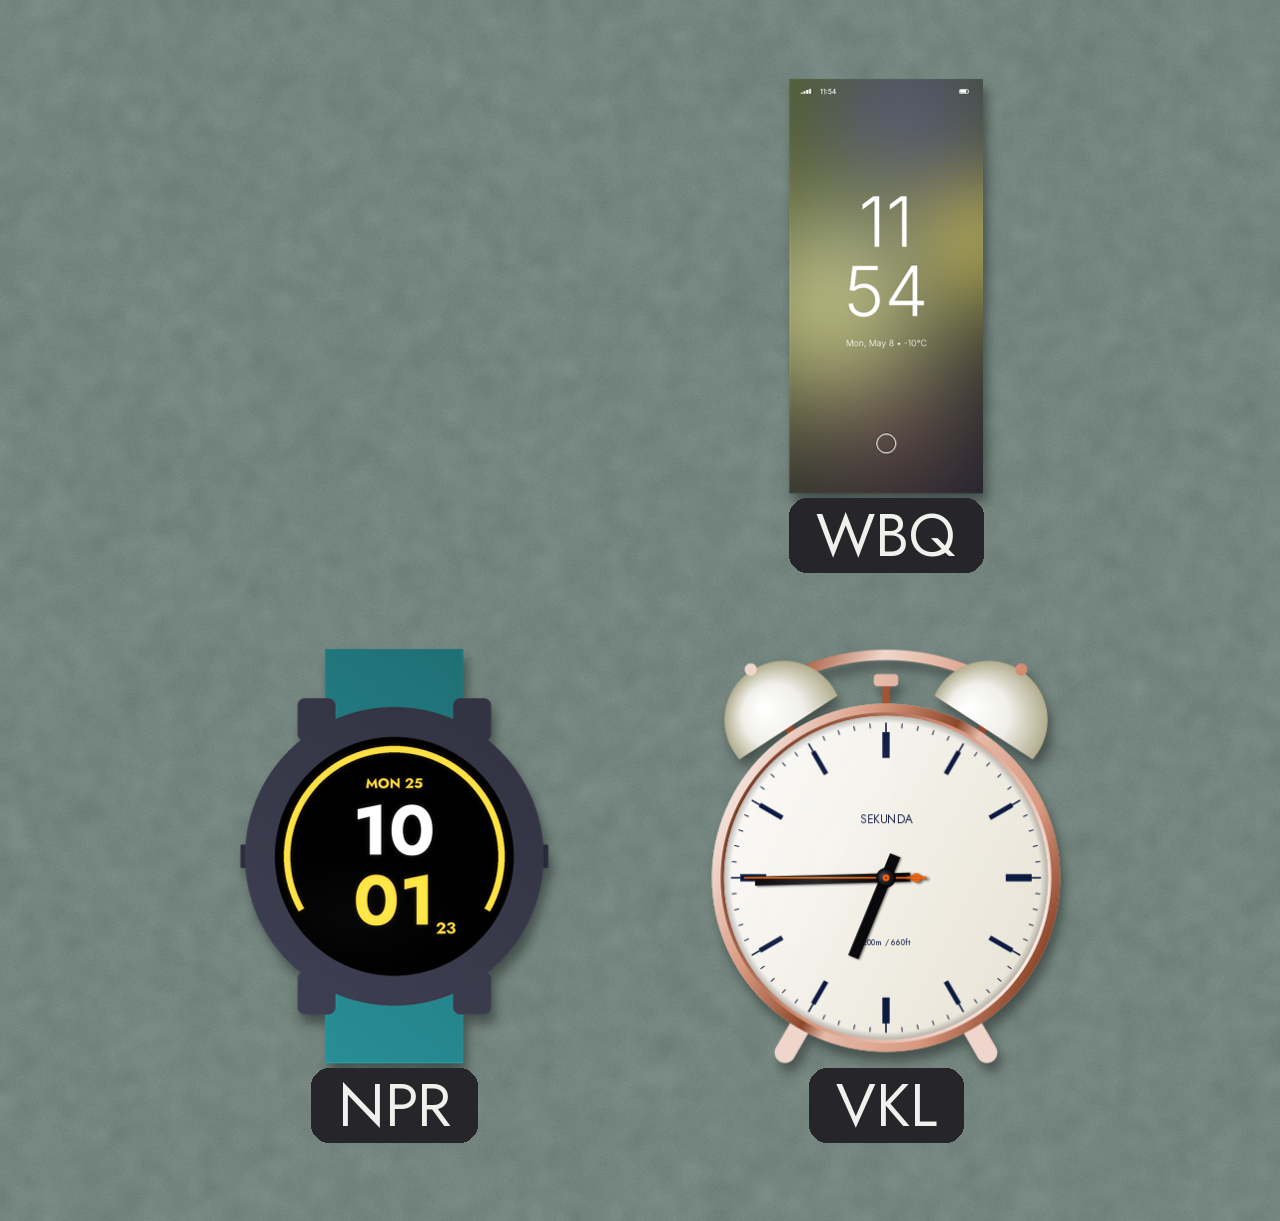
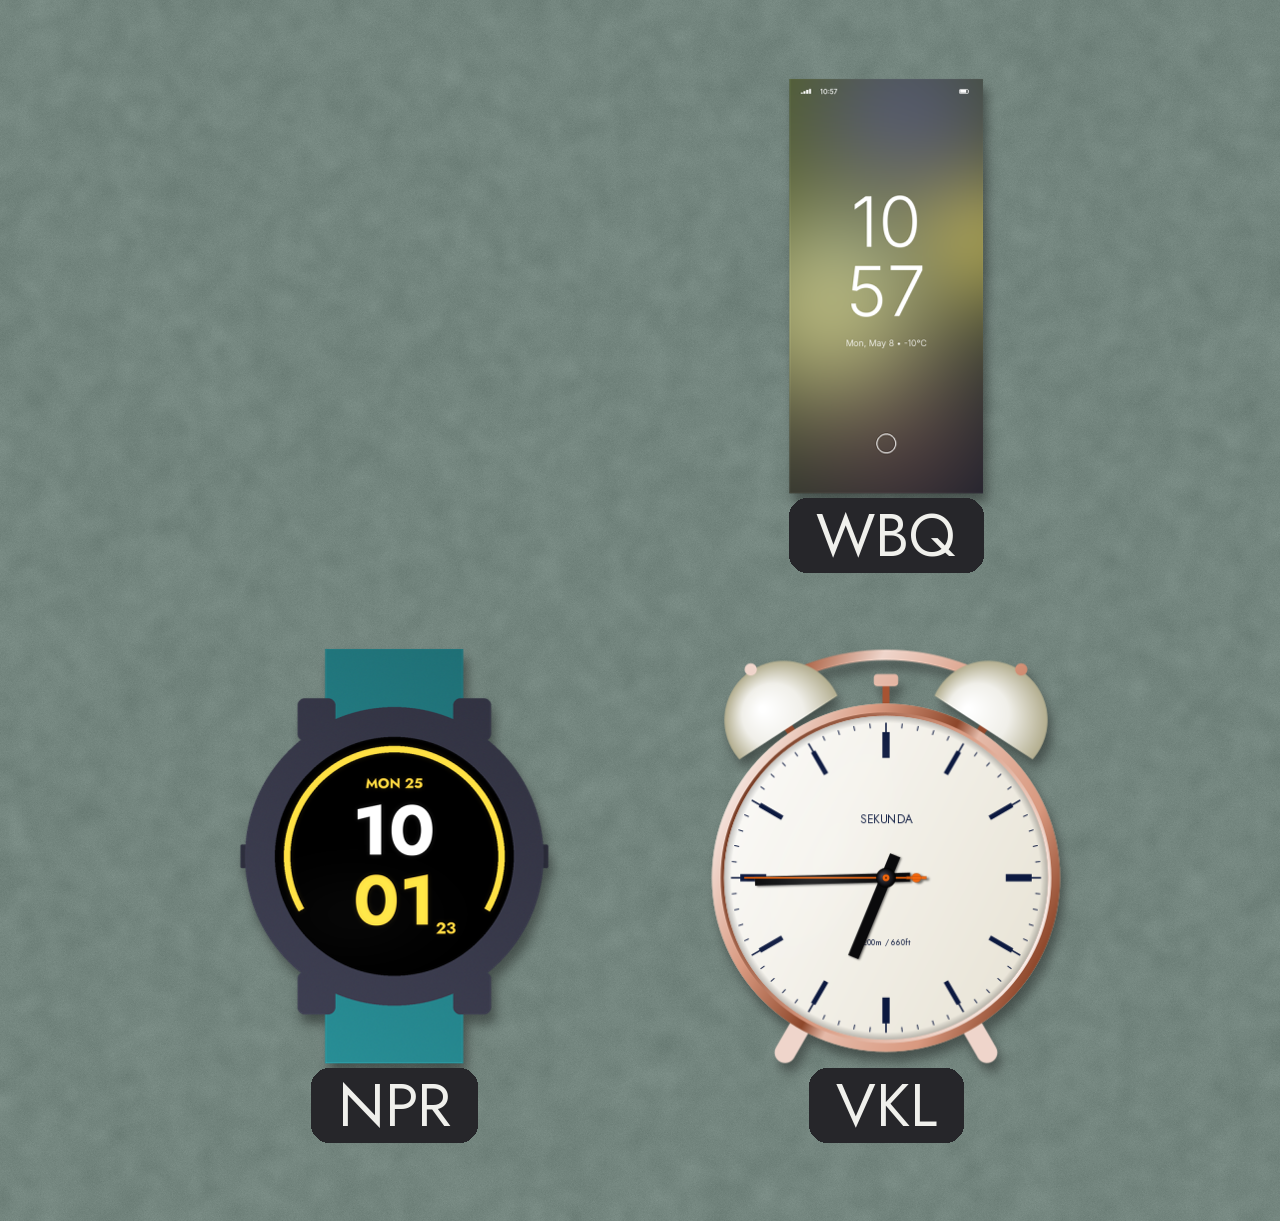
WBQ: 11:54 -> 10:57 (887, 286)
